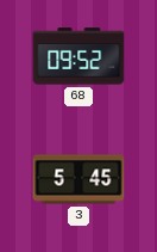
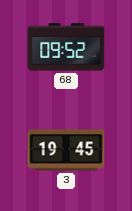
3: 5:45 -> 19:45 (66, 150)
